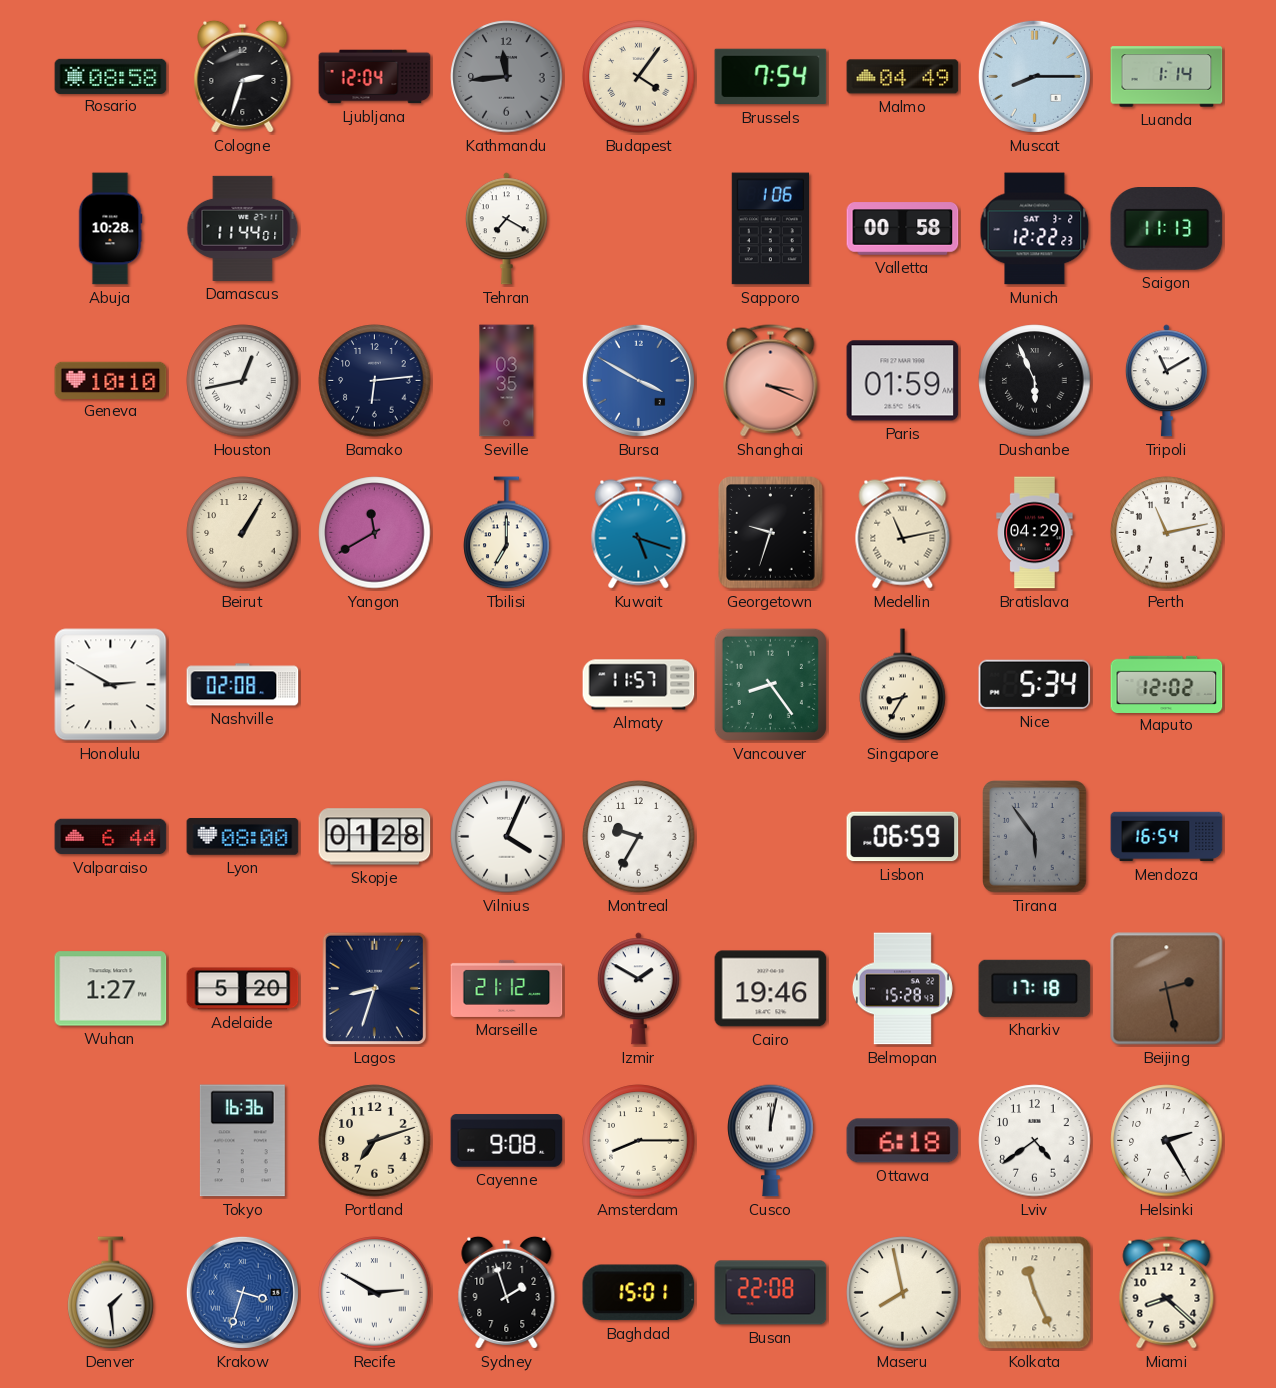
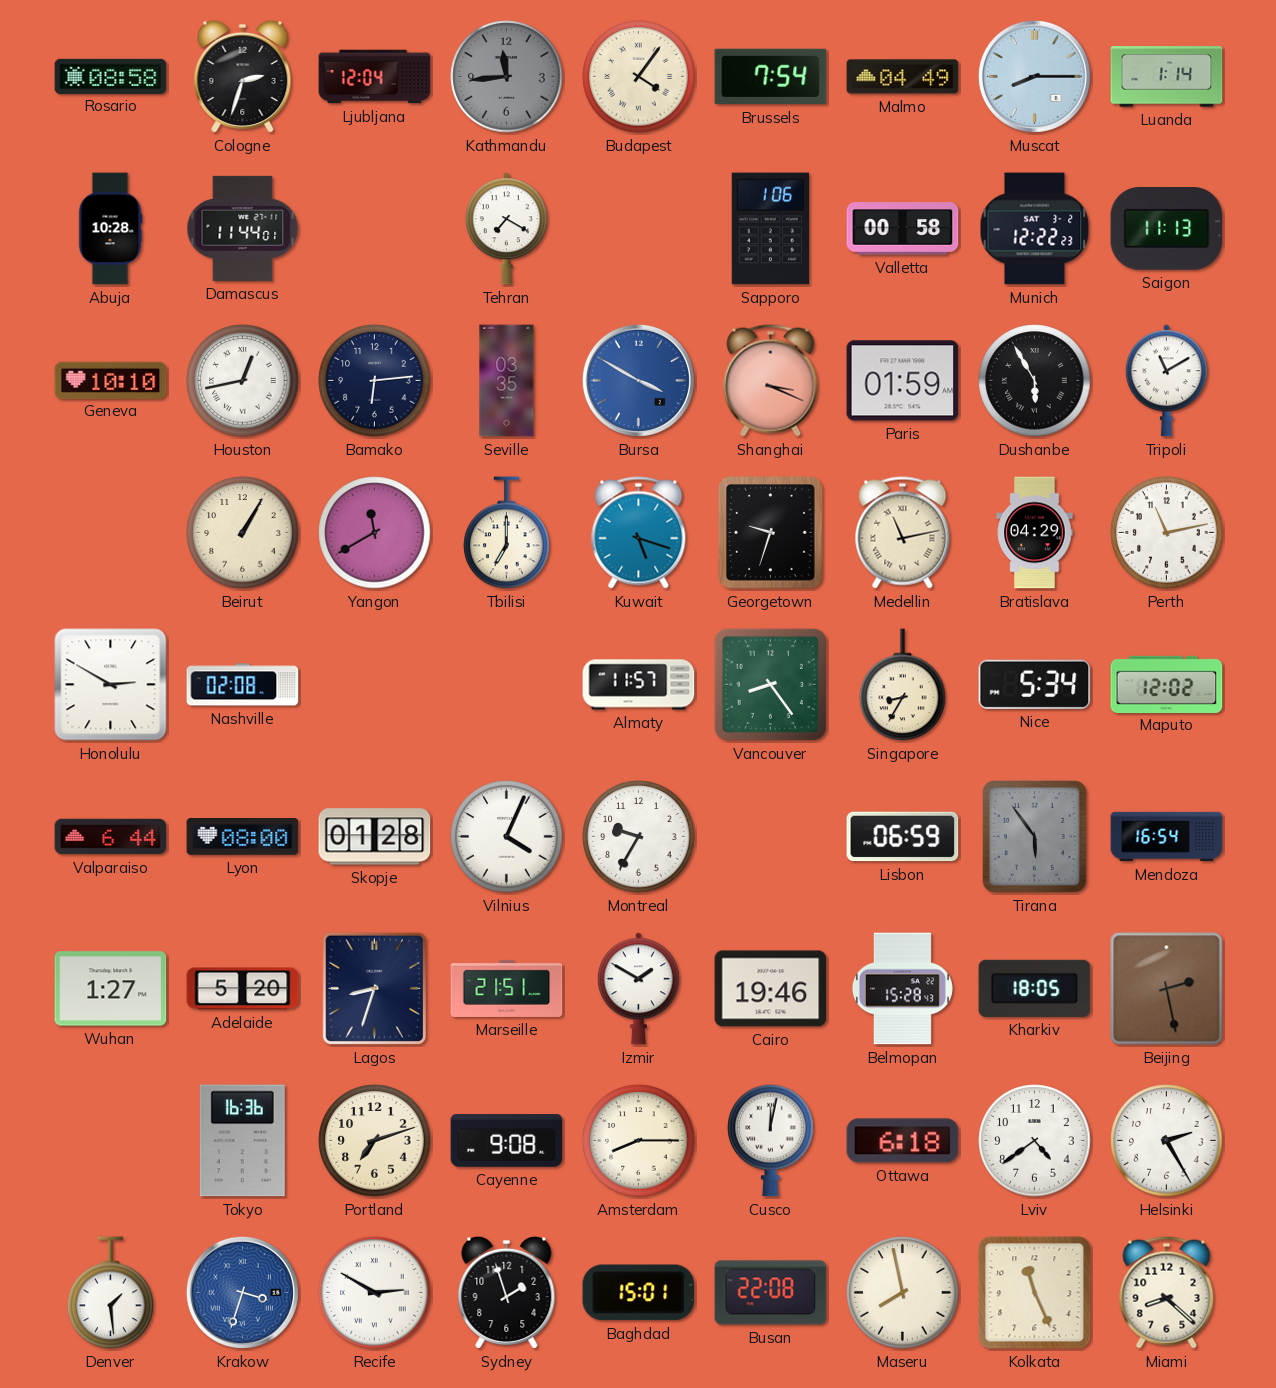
Dushanbe: 5:56 -> 5:55 (1035, 381)
Marseille: 21:12 -> 21:51 (507, 988)
Kharkiv: 17:18 -> 18:05 (1035, 988)
